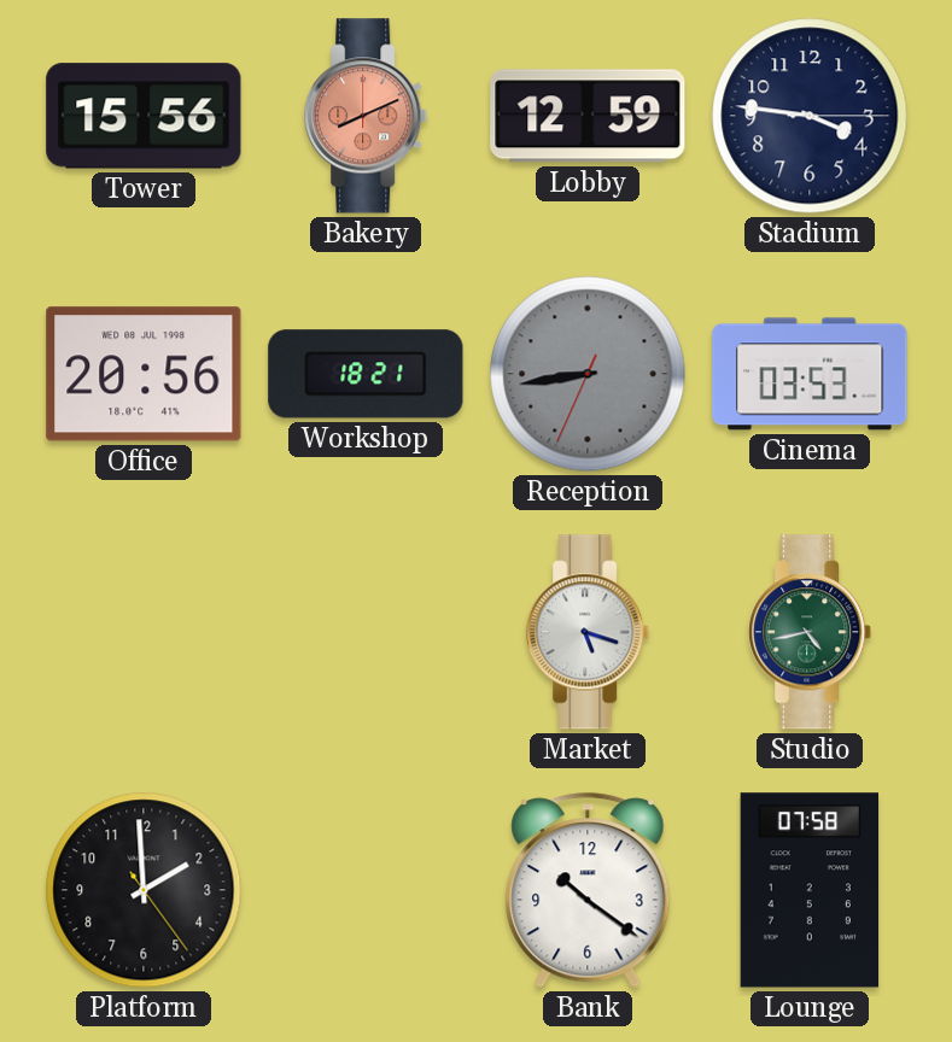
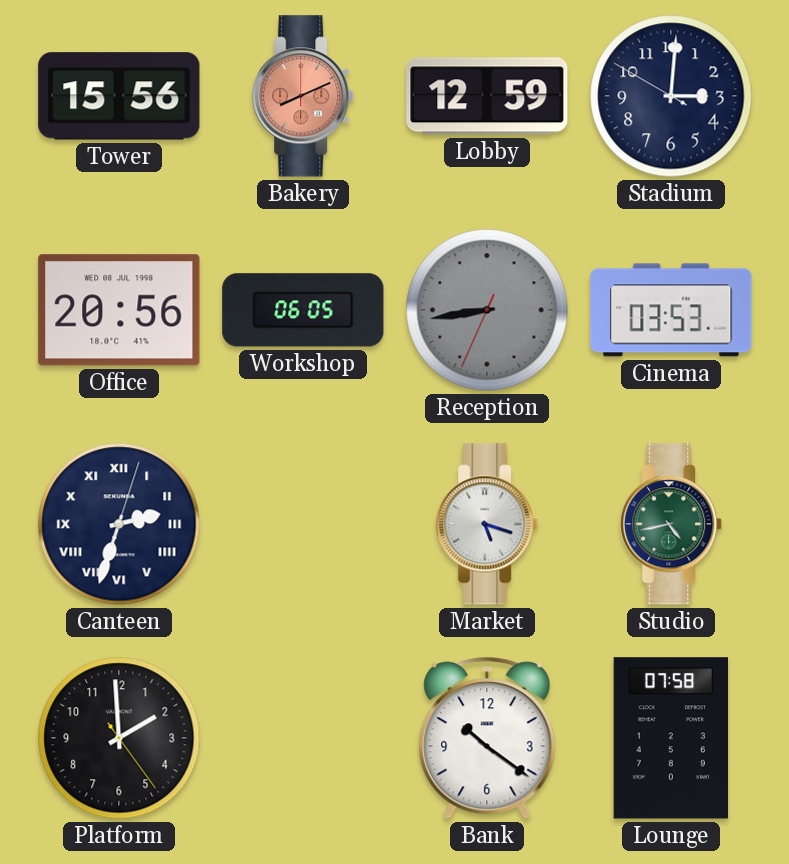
Stadium: 3:46 -> 3:00 (671, 96)
Workshop: 18:21 -> 06:05 (303, 310)
Canteen: none -> 2:33 (119, 524)
